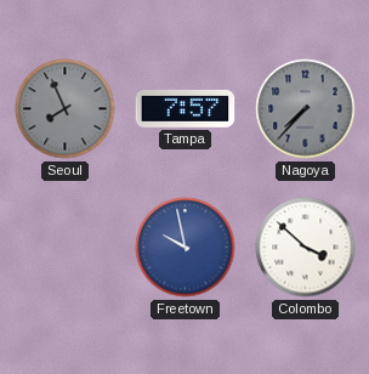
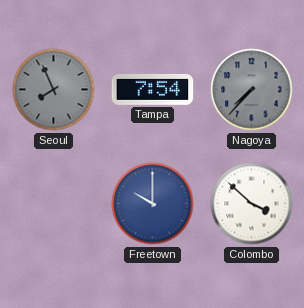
Tampa: 7:57 -> 7:54 (153, 89)
Freetown: 9:58 -> 10:00 (153, 204)
